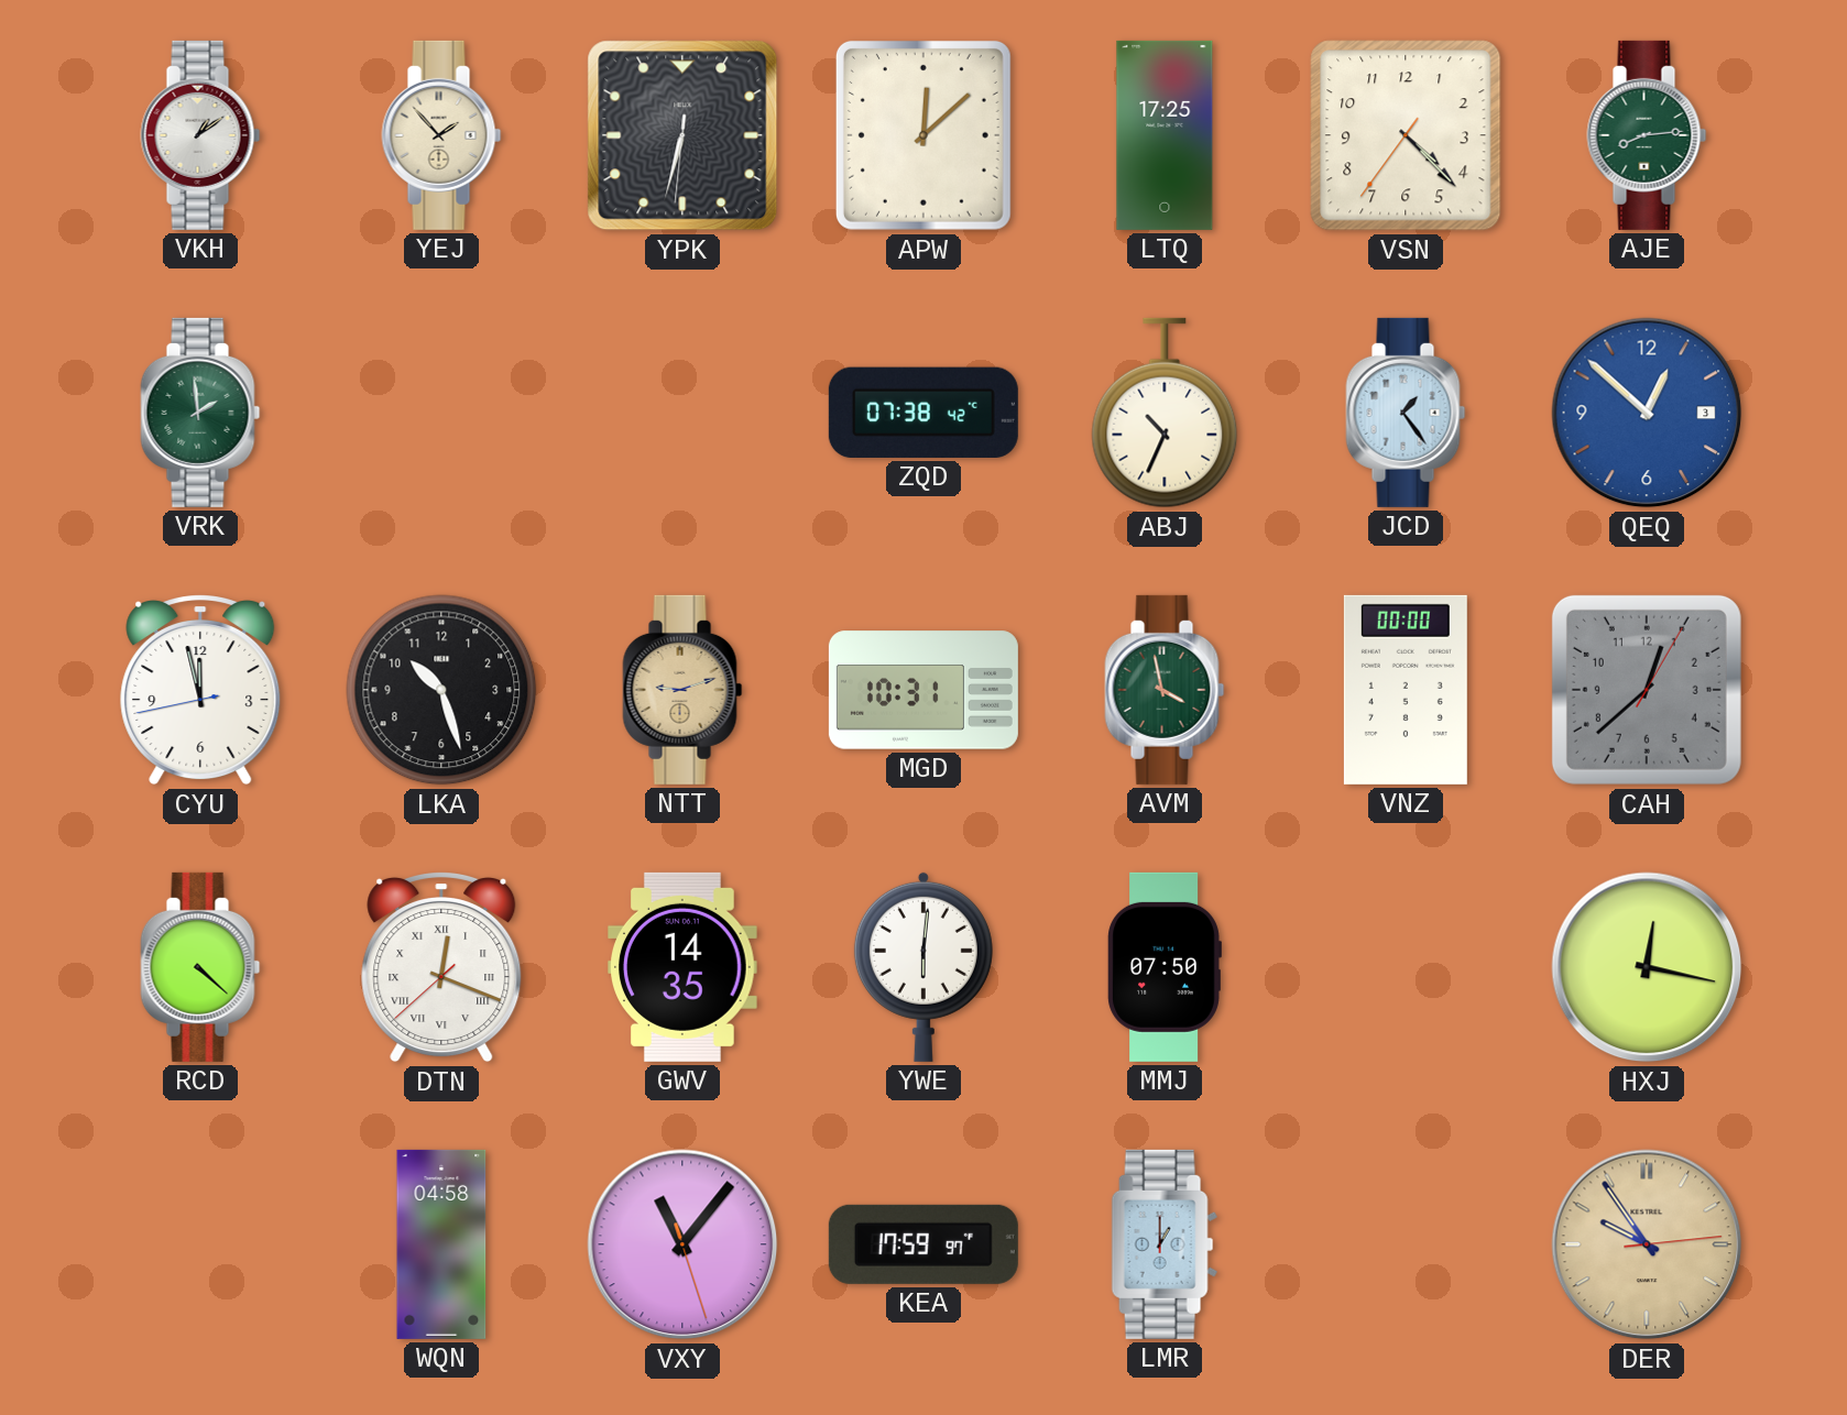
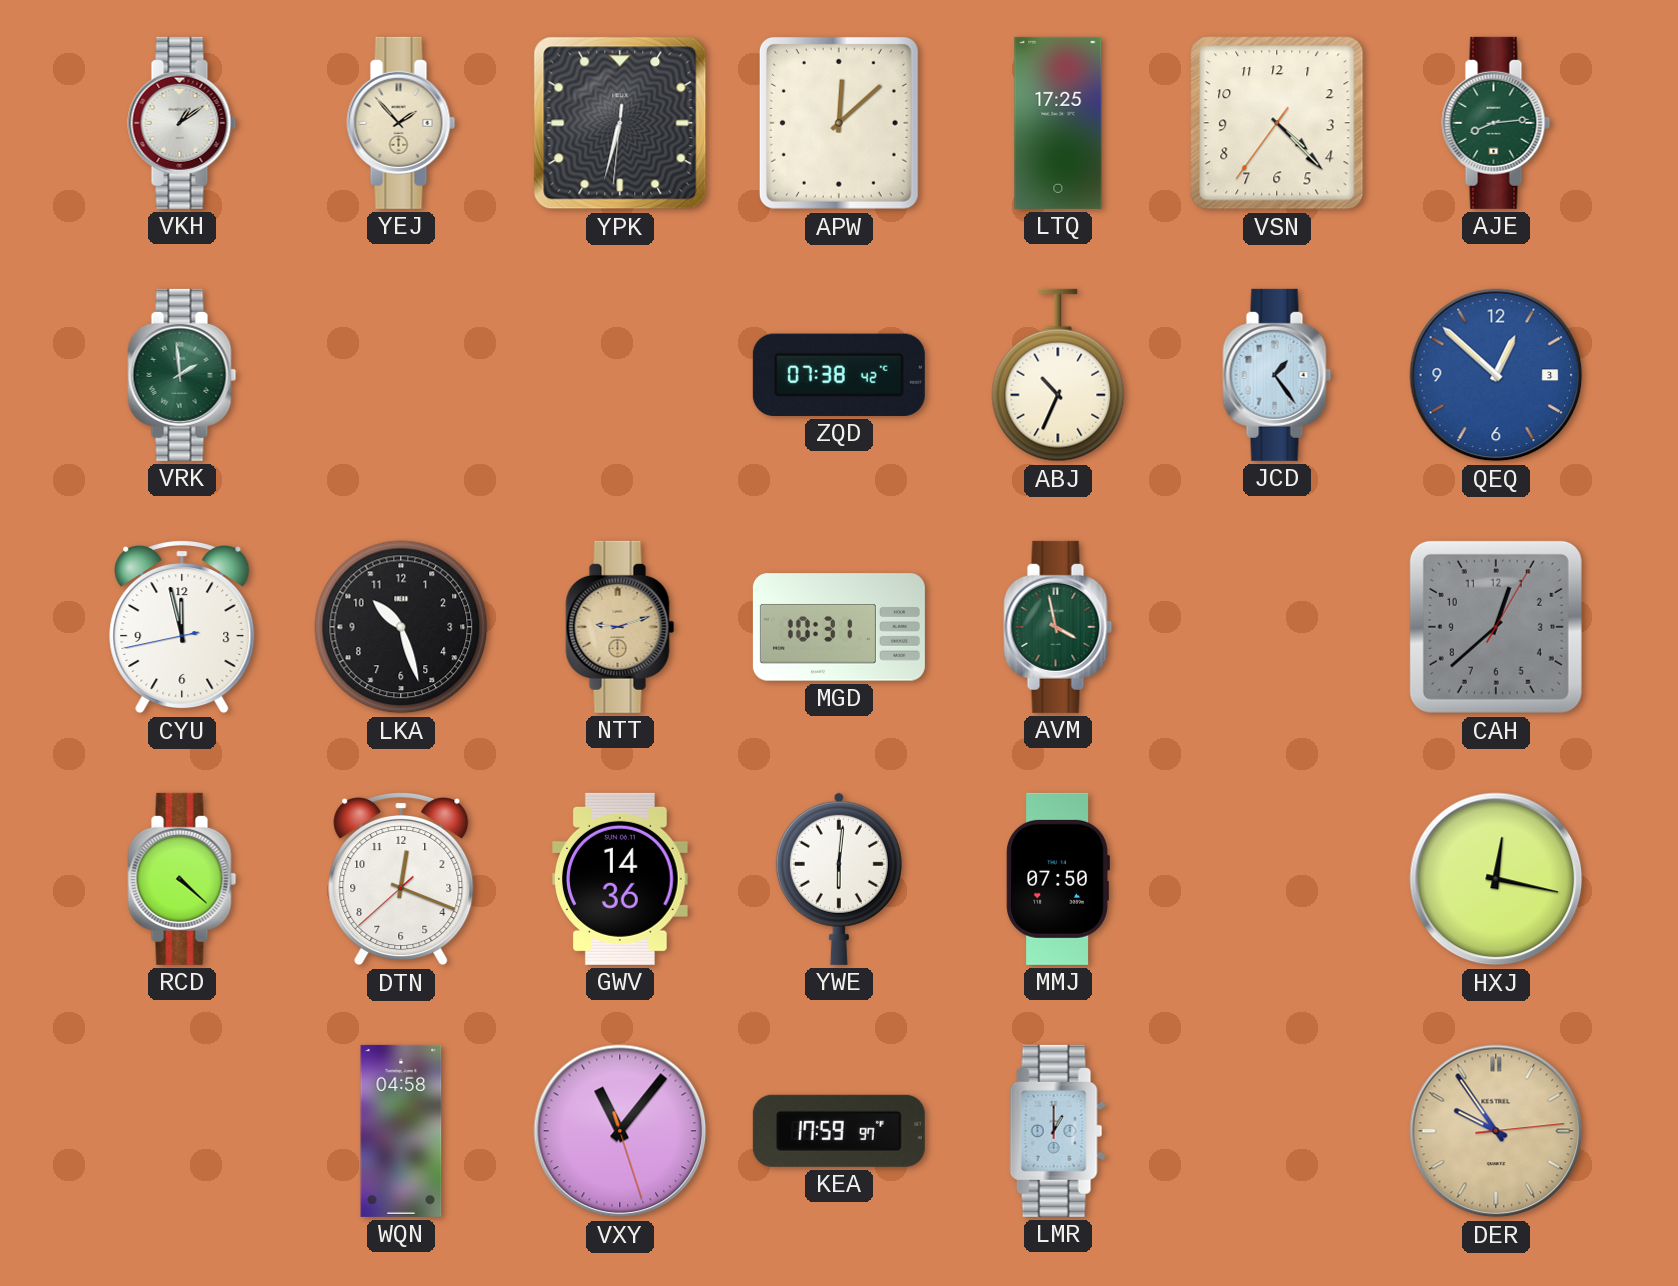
VNZ: 00:00 -> none (1406, 690)
DTN numerals: Roman -> Arabic (401, 880)
GWV: 14:35 -> 14:36 (621, 879)
